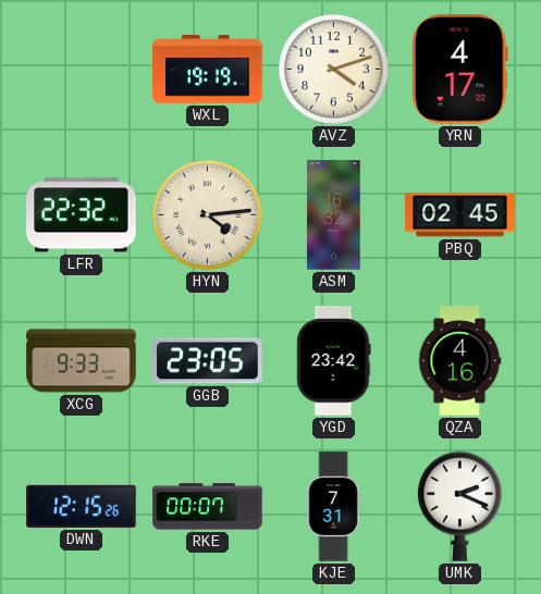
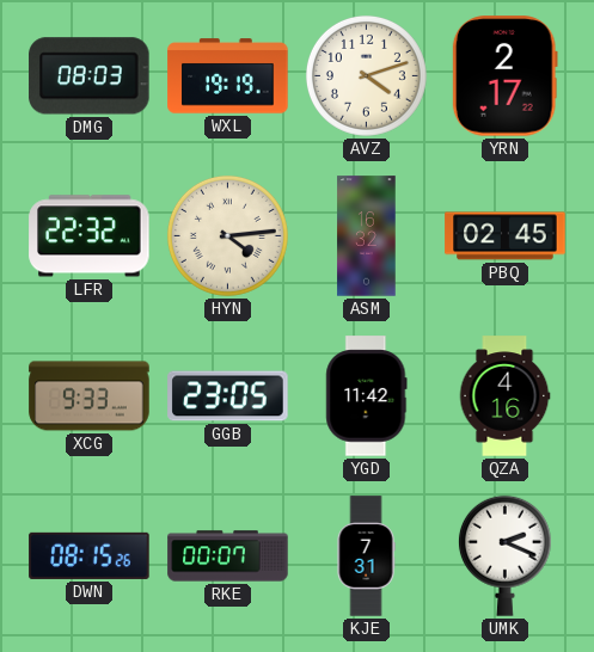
DMG: none -> 08:03 (90, 76)
YRN: 4:17 -> 2:17 (504, 76)
YGD: 23:42 -> 11:42 (367, 396)
DWN: 12:15 -> 08:15 (90, 555)
